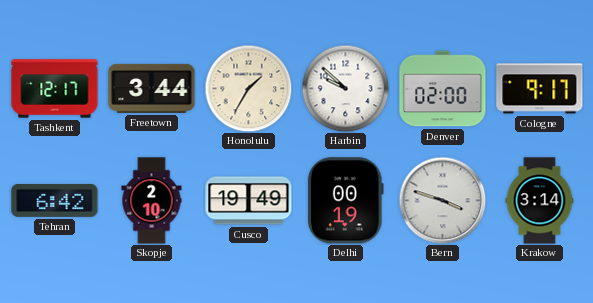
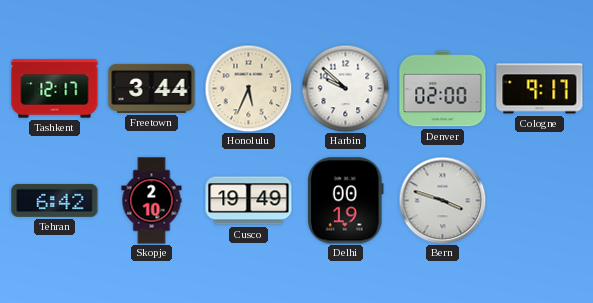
Honolulu: 1:35 -> 5:34 (248, 88)
Krakow: 3:14 -> none (540, 201)
